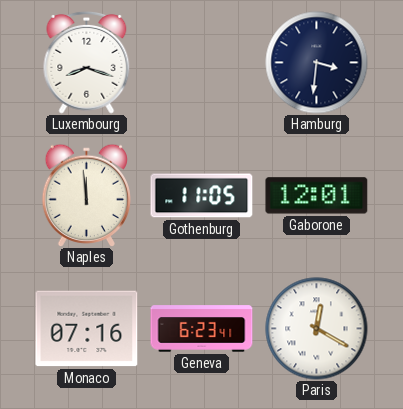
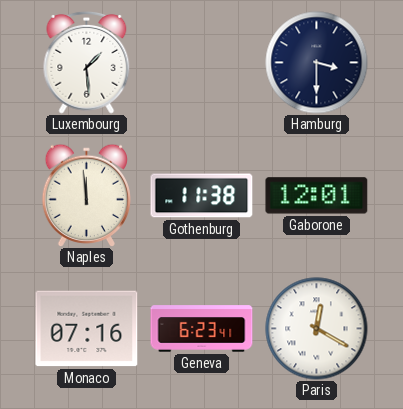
Luxembourg: 8:18 -> 1:29 (87, 62)
Hamburg: 3:31 -> 3:30 (317, 63)
Gothenburg: 11:05 -> 11:38 (202, 196)
